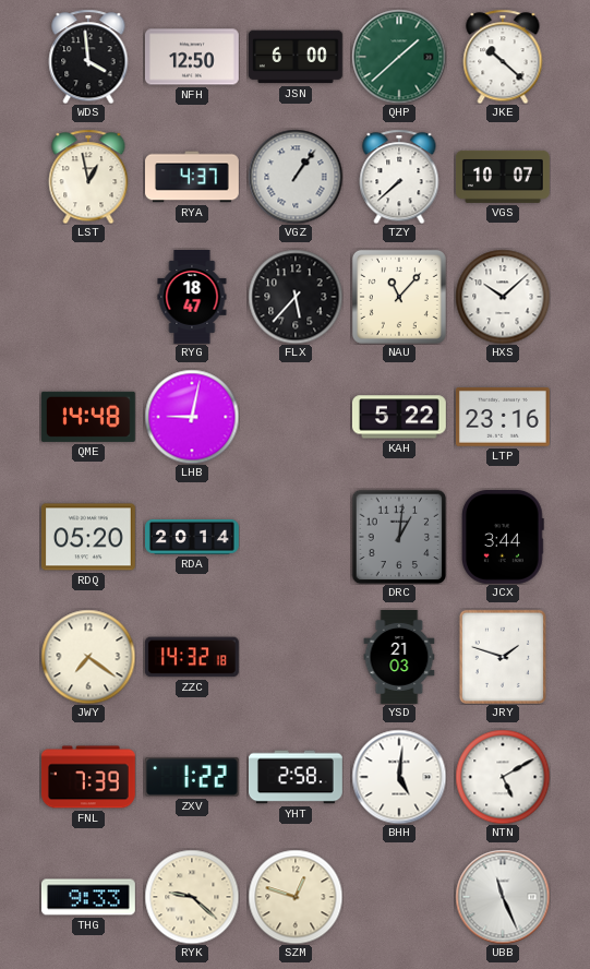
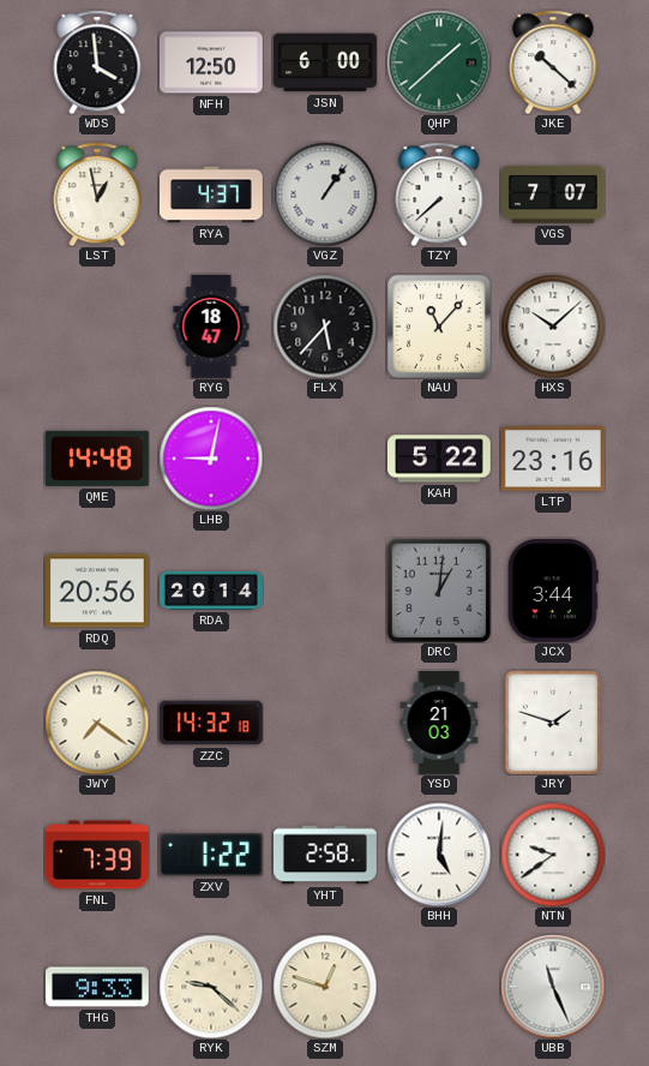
VGS: 10:07 -> 7:07 (553, 194)
RDQ: 05:20 -> 20:56 (97, 591)
NTN: 5:10 -> 9:39 (553, 855)
